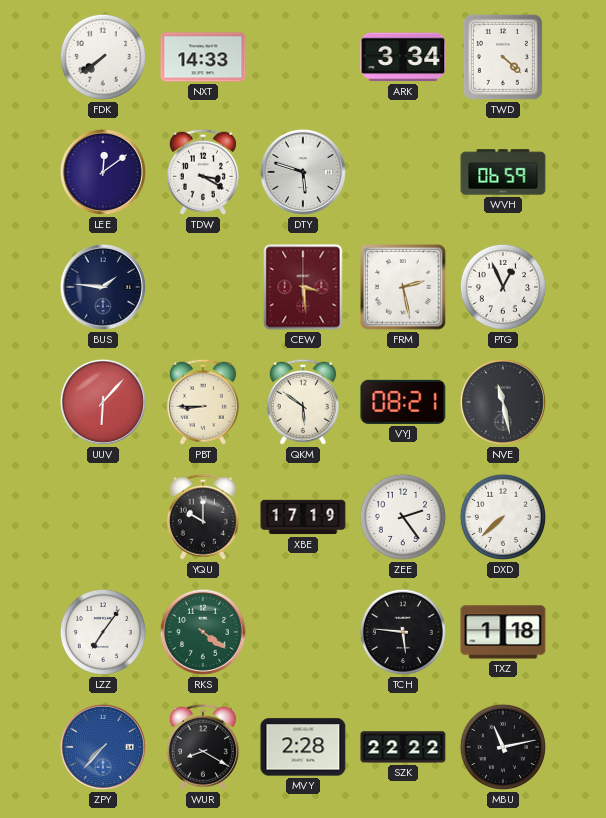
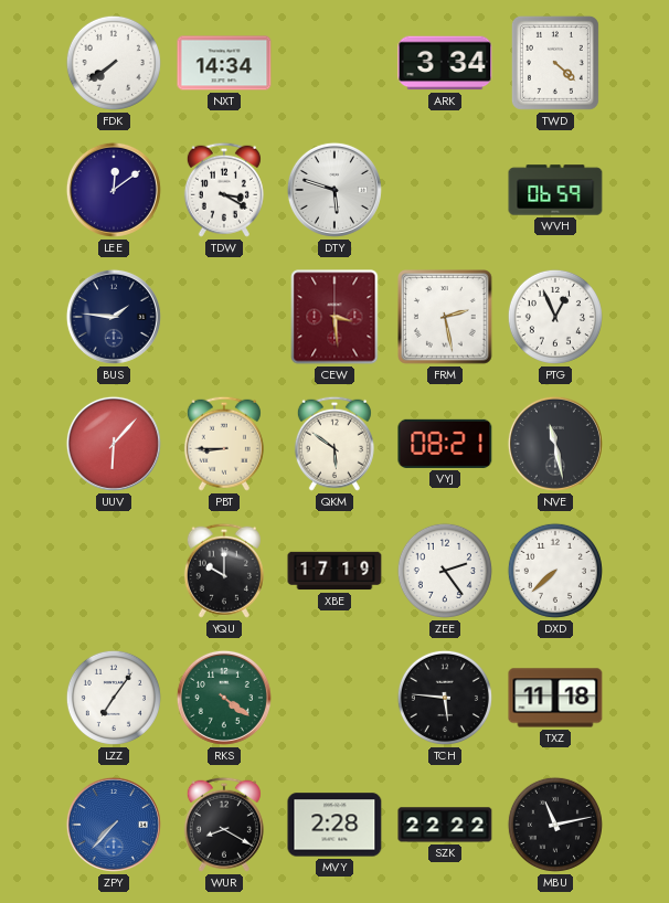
NXT: 14:33 -> 14:34 (224, 63)
TXZ: 1:18 -> 11:18 (555, 698)
